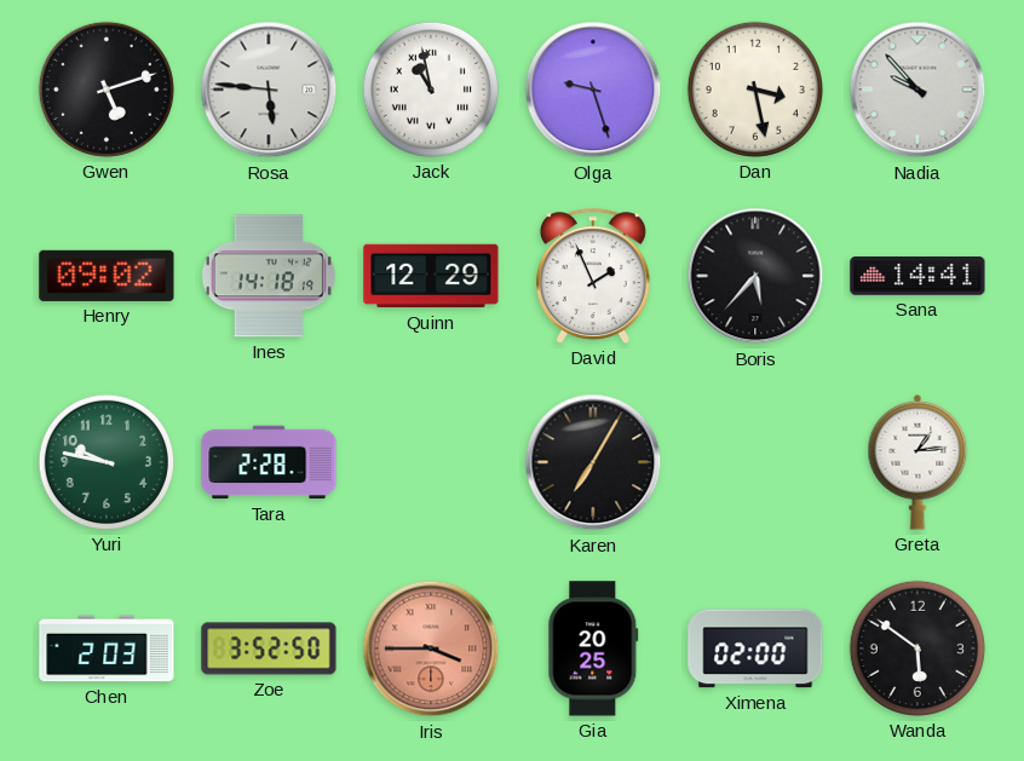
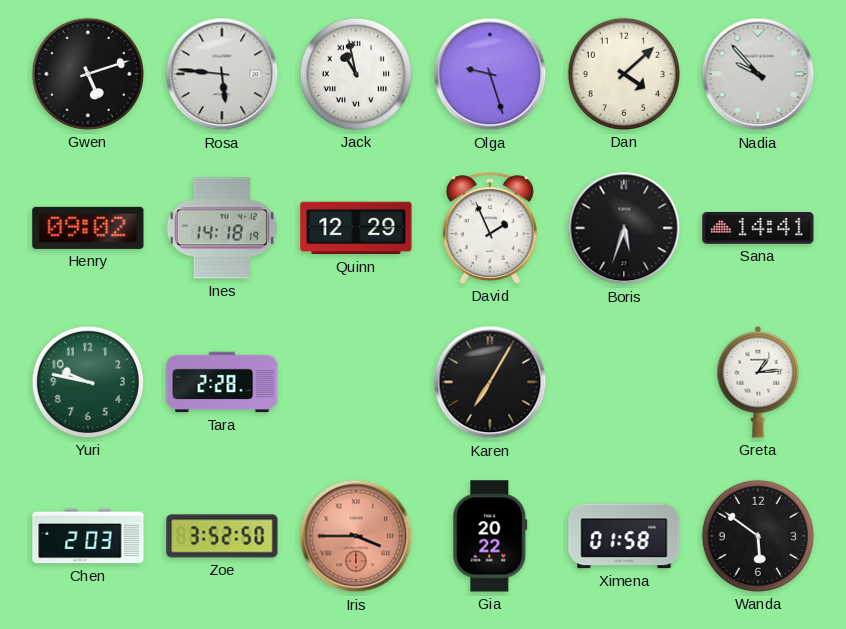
Dan: 3:28 -> 4:08 (624, 74)
Boris: 5:37 -> 5:33 (624, 228)
Gia: 20:25 -> 20:22 (490, 536)
Ximena: 02:00 -> 01:58 (624, 536)
